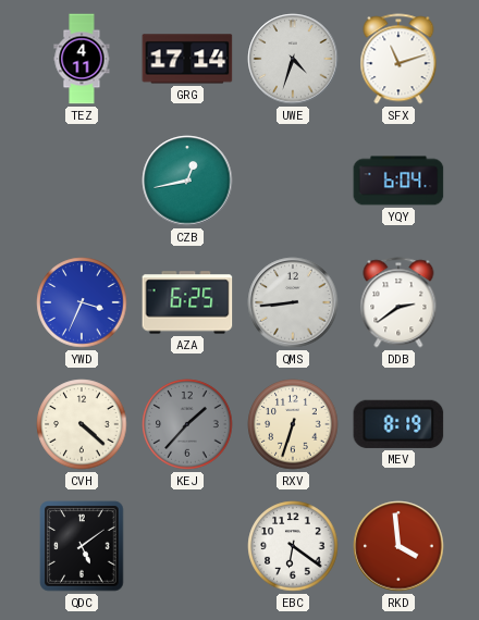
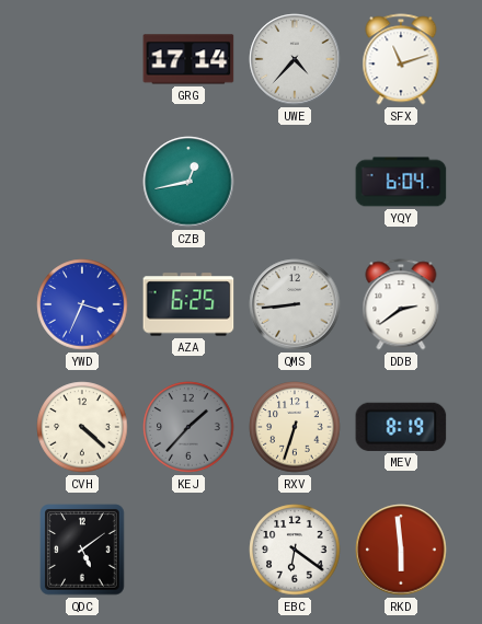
TEZ: 4:11 -> none (82, 59)
UWE: 4:33 -> 4:37 (295, 59)
RKD: 3:59 -> 5:59 (401, 550)
